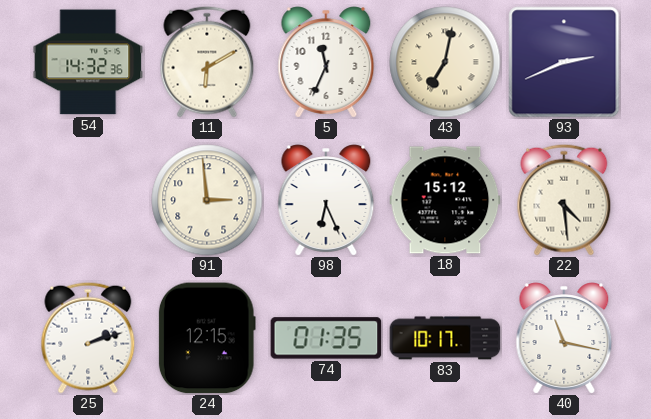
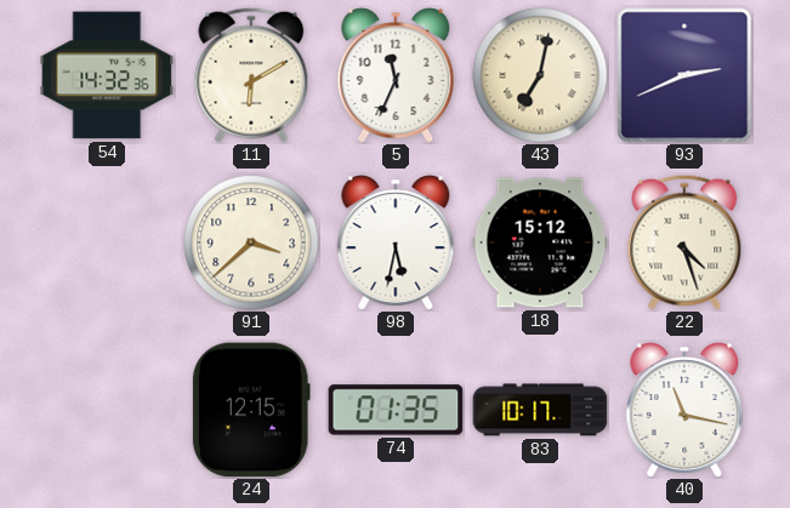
91: 2:59 -> 3:38 (251, 242)
98: 6:26 -> 5:32 (396, 242)
22: 4:29 -> 4:27 (684, 242)
25: 2:12 -> none (88, 338)
